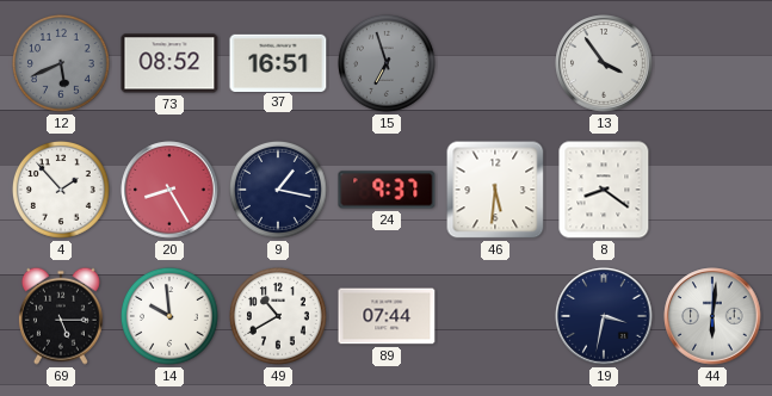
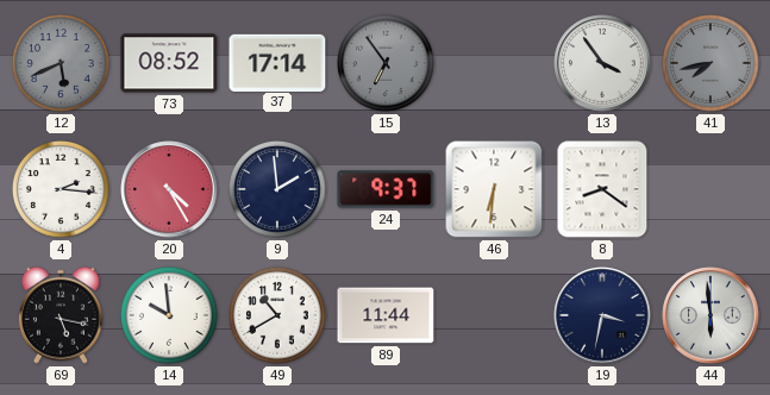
37: 16:51 -> 17:14 (277, 62)
15: 6:57 -> 6:54 (386, 63)
41: none -> 7:43 (710, 63)
4: 1:53 -> 2:16 (61, 189)
20: 8:25 -> 4:25 (169, 189)
9: 1:17 -> 1:59 (277, 189)
46: 5:31 -> 6:31 (494, 189)
69: 5:15 -> 5:17 (61, 315)
89: 07:44 -> 11:44 (386, 315)
44: 6:01 -> 5:59 (710, 315)
